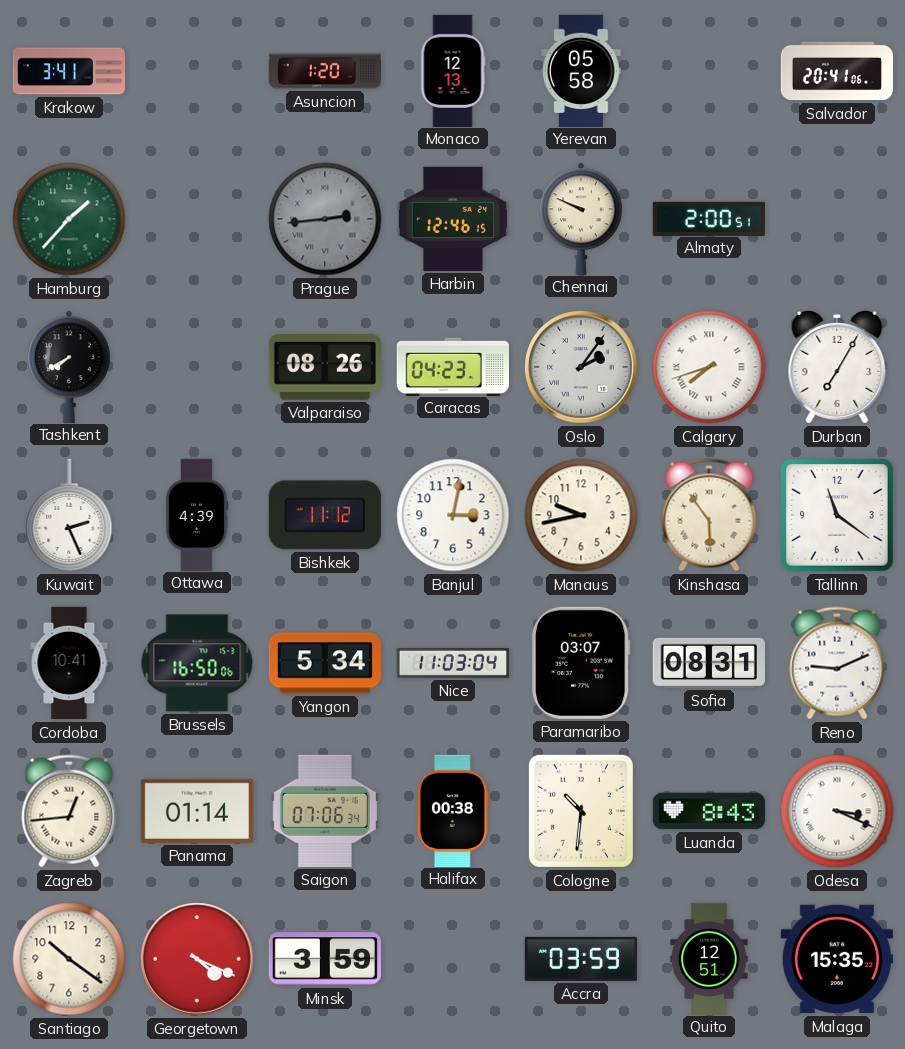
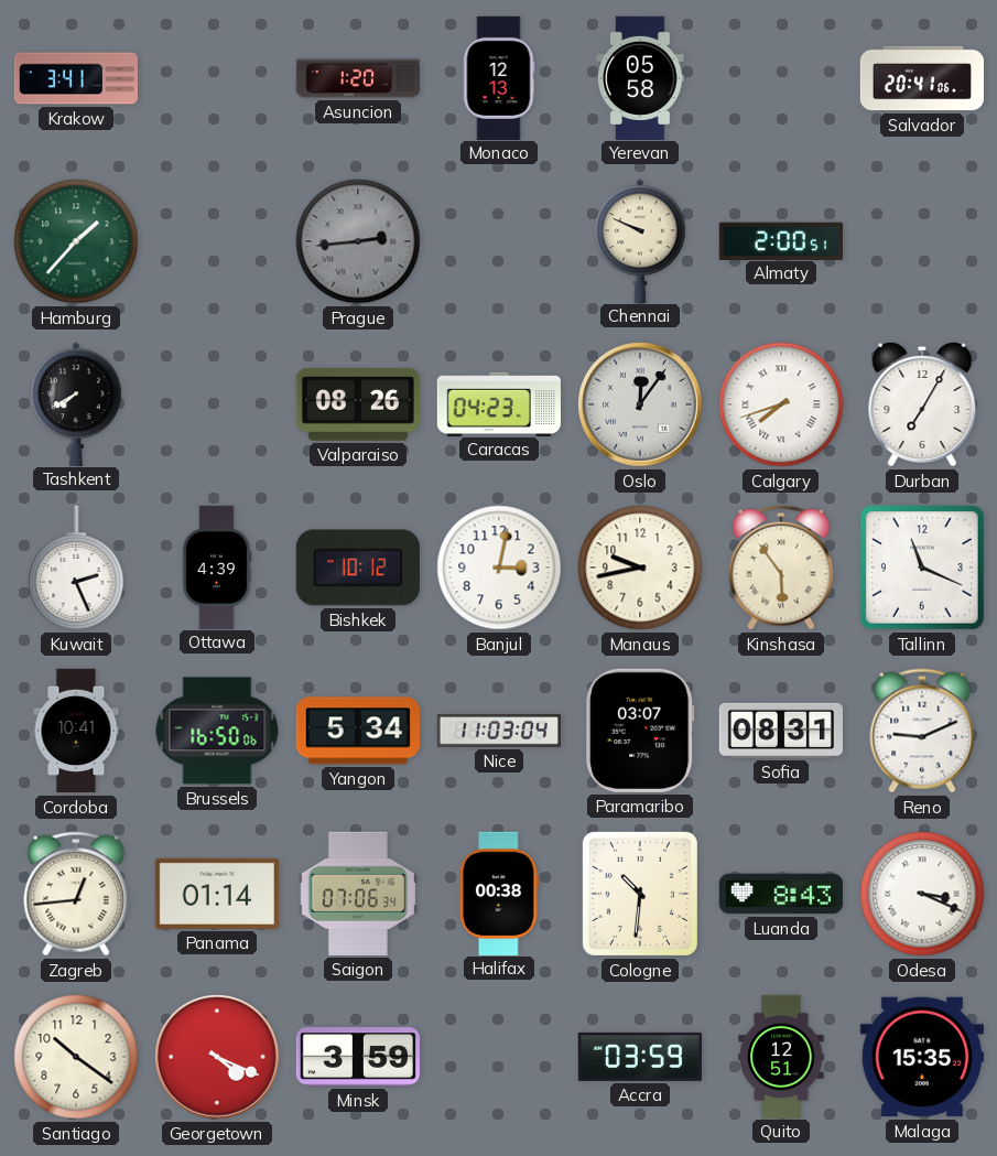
Harbin: 12:46 -> none (453, 219)
Oslo: 2:06 -> 12:06 (640, 404)
Bishkek: 11:12 -> 10:12 (358, 568)
Tallinn: 11:21 -> 11:19 (923, 569)
